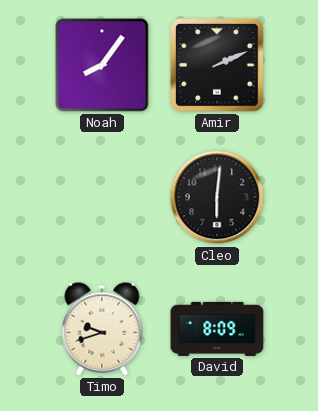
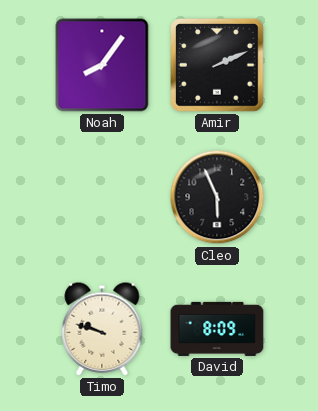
Cleo: 6:01 -> 5:56 (217, 197)
Timo: 9:42 -> 9:48 (102, 329)
